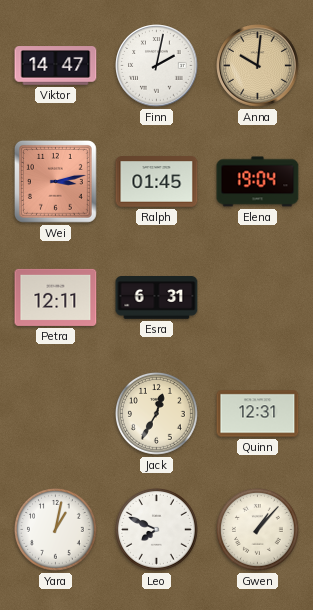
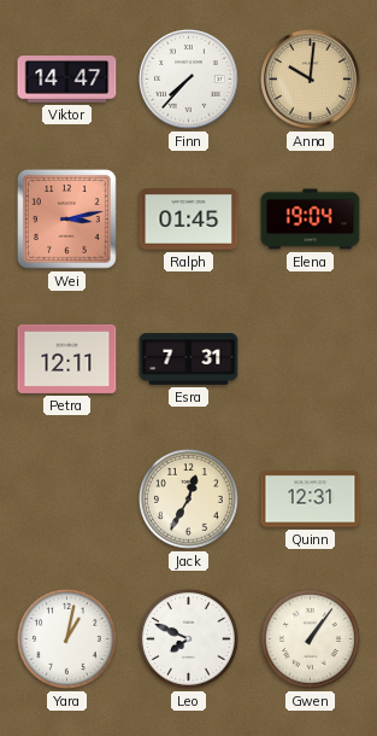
Finn: 2:02 -> 7:37 (189, 80)
Esra: 6:31 -> 7:31 (189, 360)
Gwen: 1:07 -> 1:06 (311, 639)
